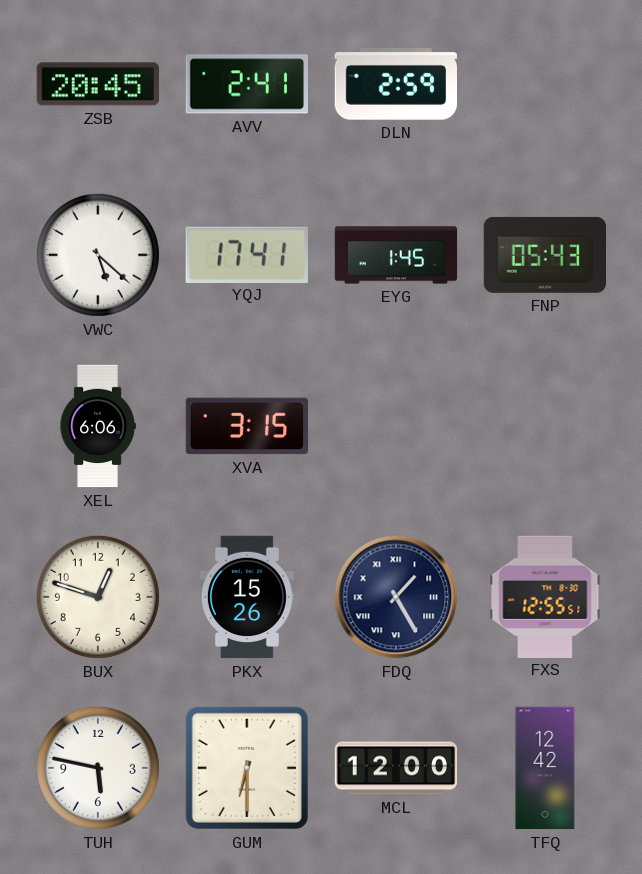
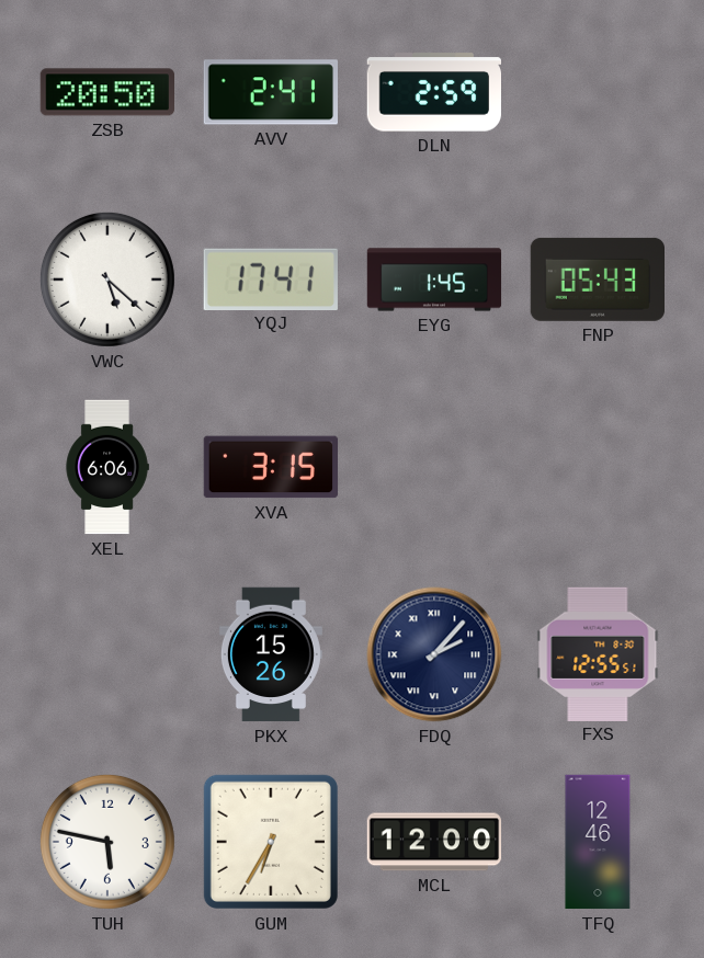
ZSB: 20:45 -> 20:50 (106, 92)
BUX: 12:48 -> none (98, 597)
FDQ: 1:25 -> 2:07 (434, 654)
GUM: 6:30 -> 6:35 (271, 842)
TFQ: 12:42 -> 12:46 (598, 842)
